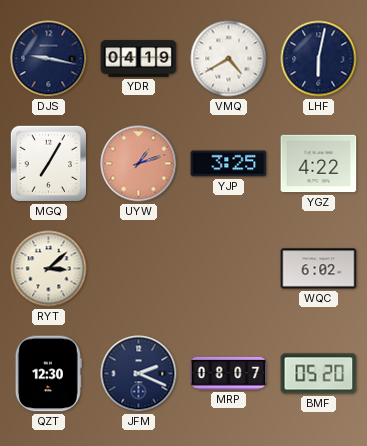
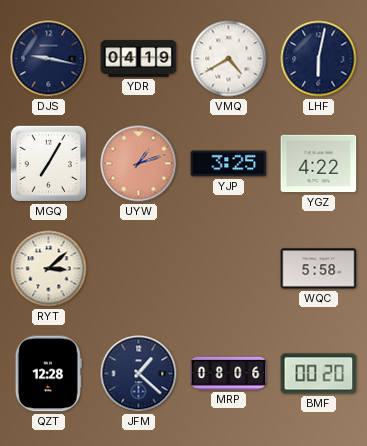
WQC: 6:02 -> 5:58 (319, 269)
QZT: 12:30 -> 12:28 (48, 374)
JFM: 2:19 -> 1:22 (139, 374)
MRP: 08:07 -> 08:06 (229, 373)
BMF: 05:20 -> 00:20 (319, 374)
